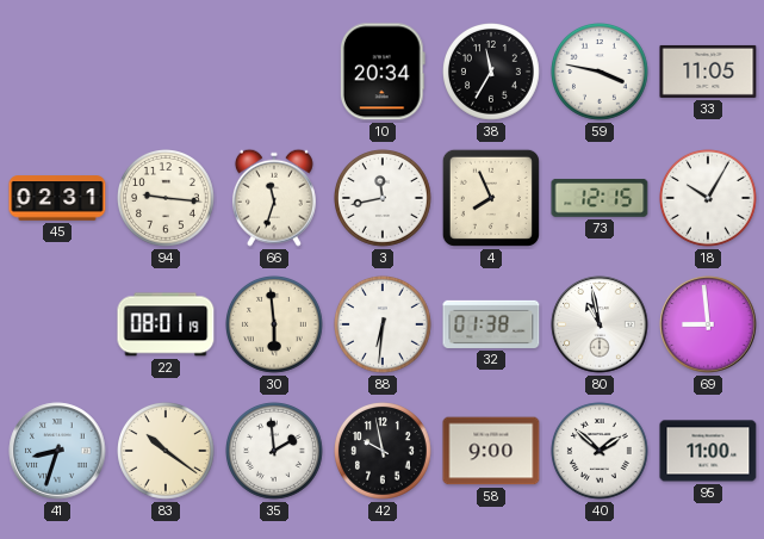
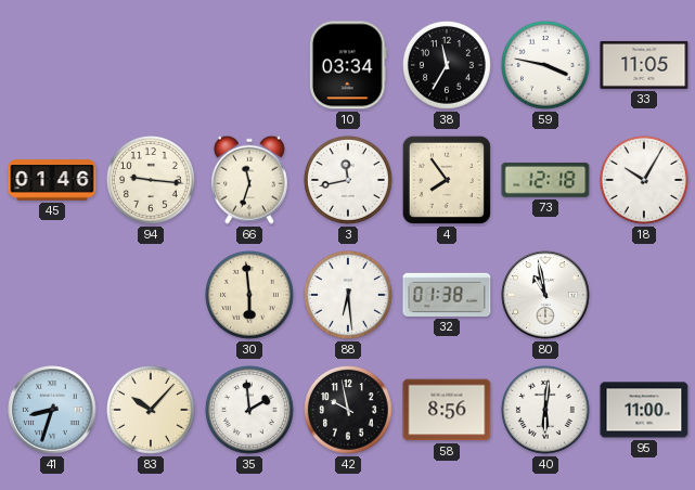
10: 20:34 -> 03:34 (348, 65)
45: 02:31 -> 01:46 (52, 180)
4: 7:56 -> 7:54 (447, 180)
73: 12:15 -> 12:18 (545, 180)
22: 08:01 -> none (166, 324)
88: 6:31 -> 6:29 (349, 296)
69: 8:59 -> none (708, 324)
83: 10:21 -> 10:07 (152, 411)
58: 9:00 -> 8:56 (447, 410)
40: 1:52 -> 6:01 (546, 411)
